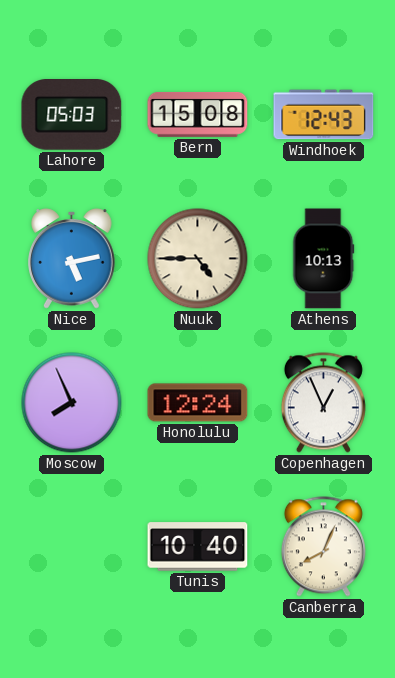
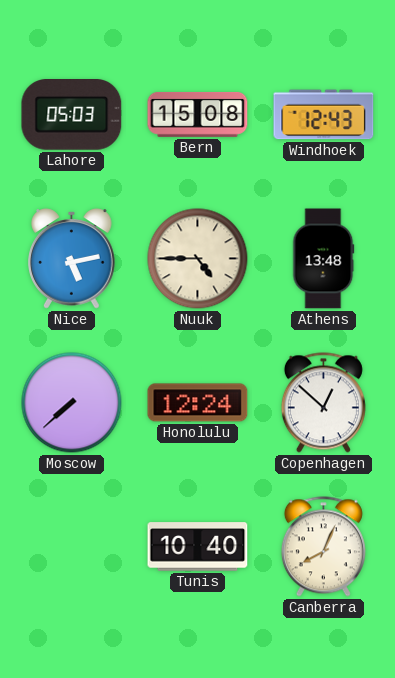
Athens: 10:13 -> 13:48 (323, 259)
Moscow: 7:56 -> 7:38 (72, 403)
Copenhagen: 12:56 -> 12:52 (323, 403)
